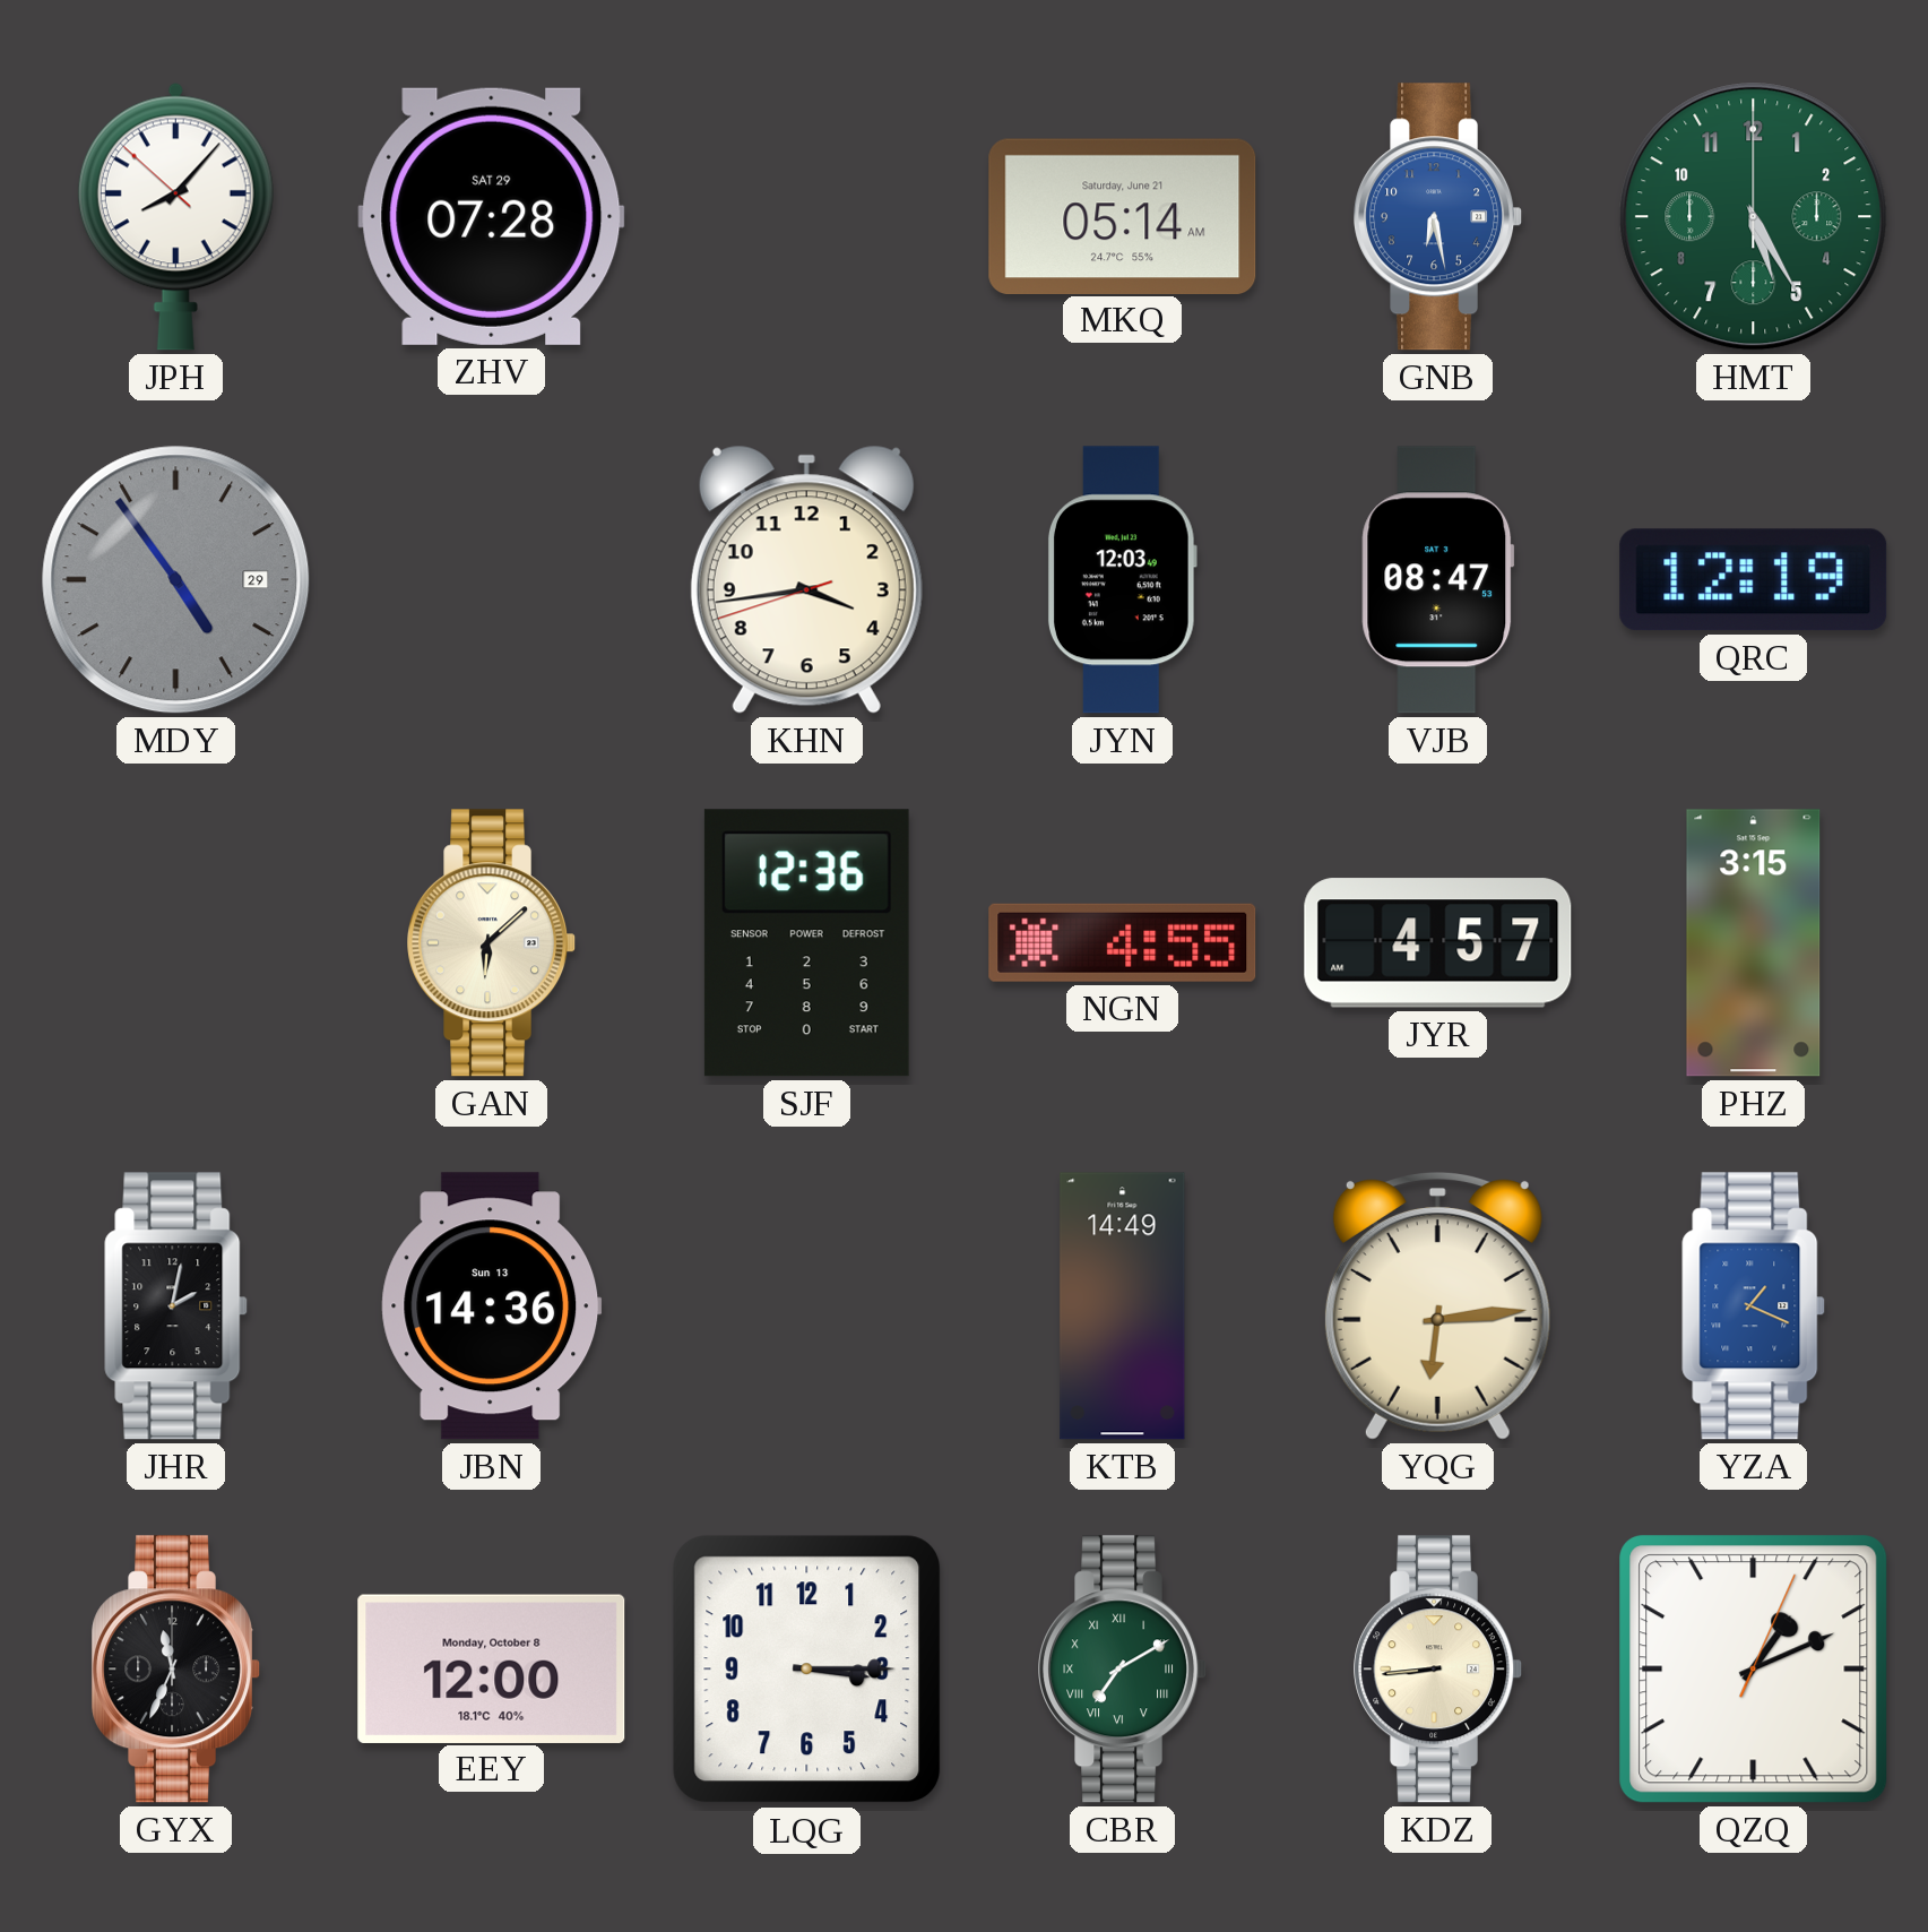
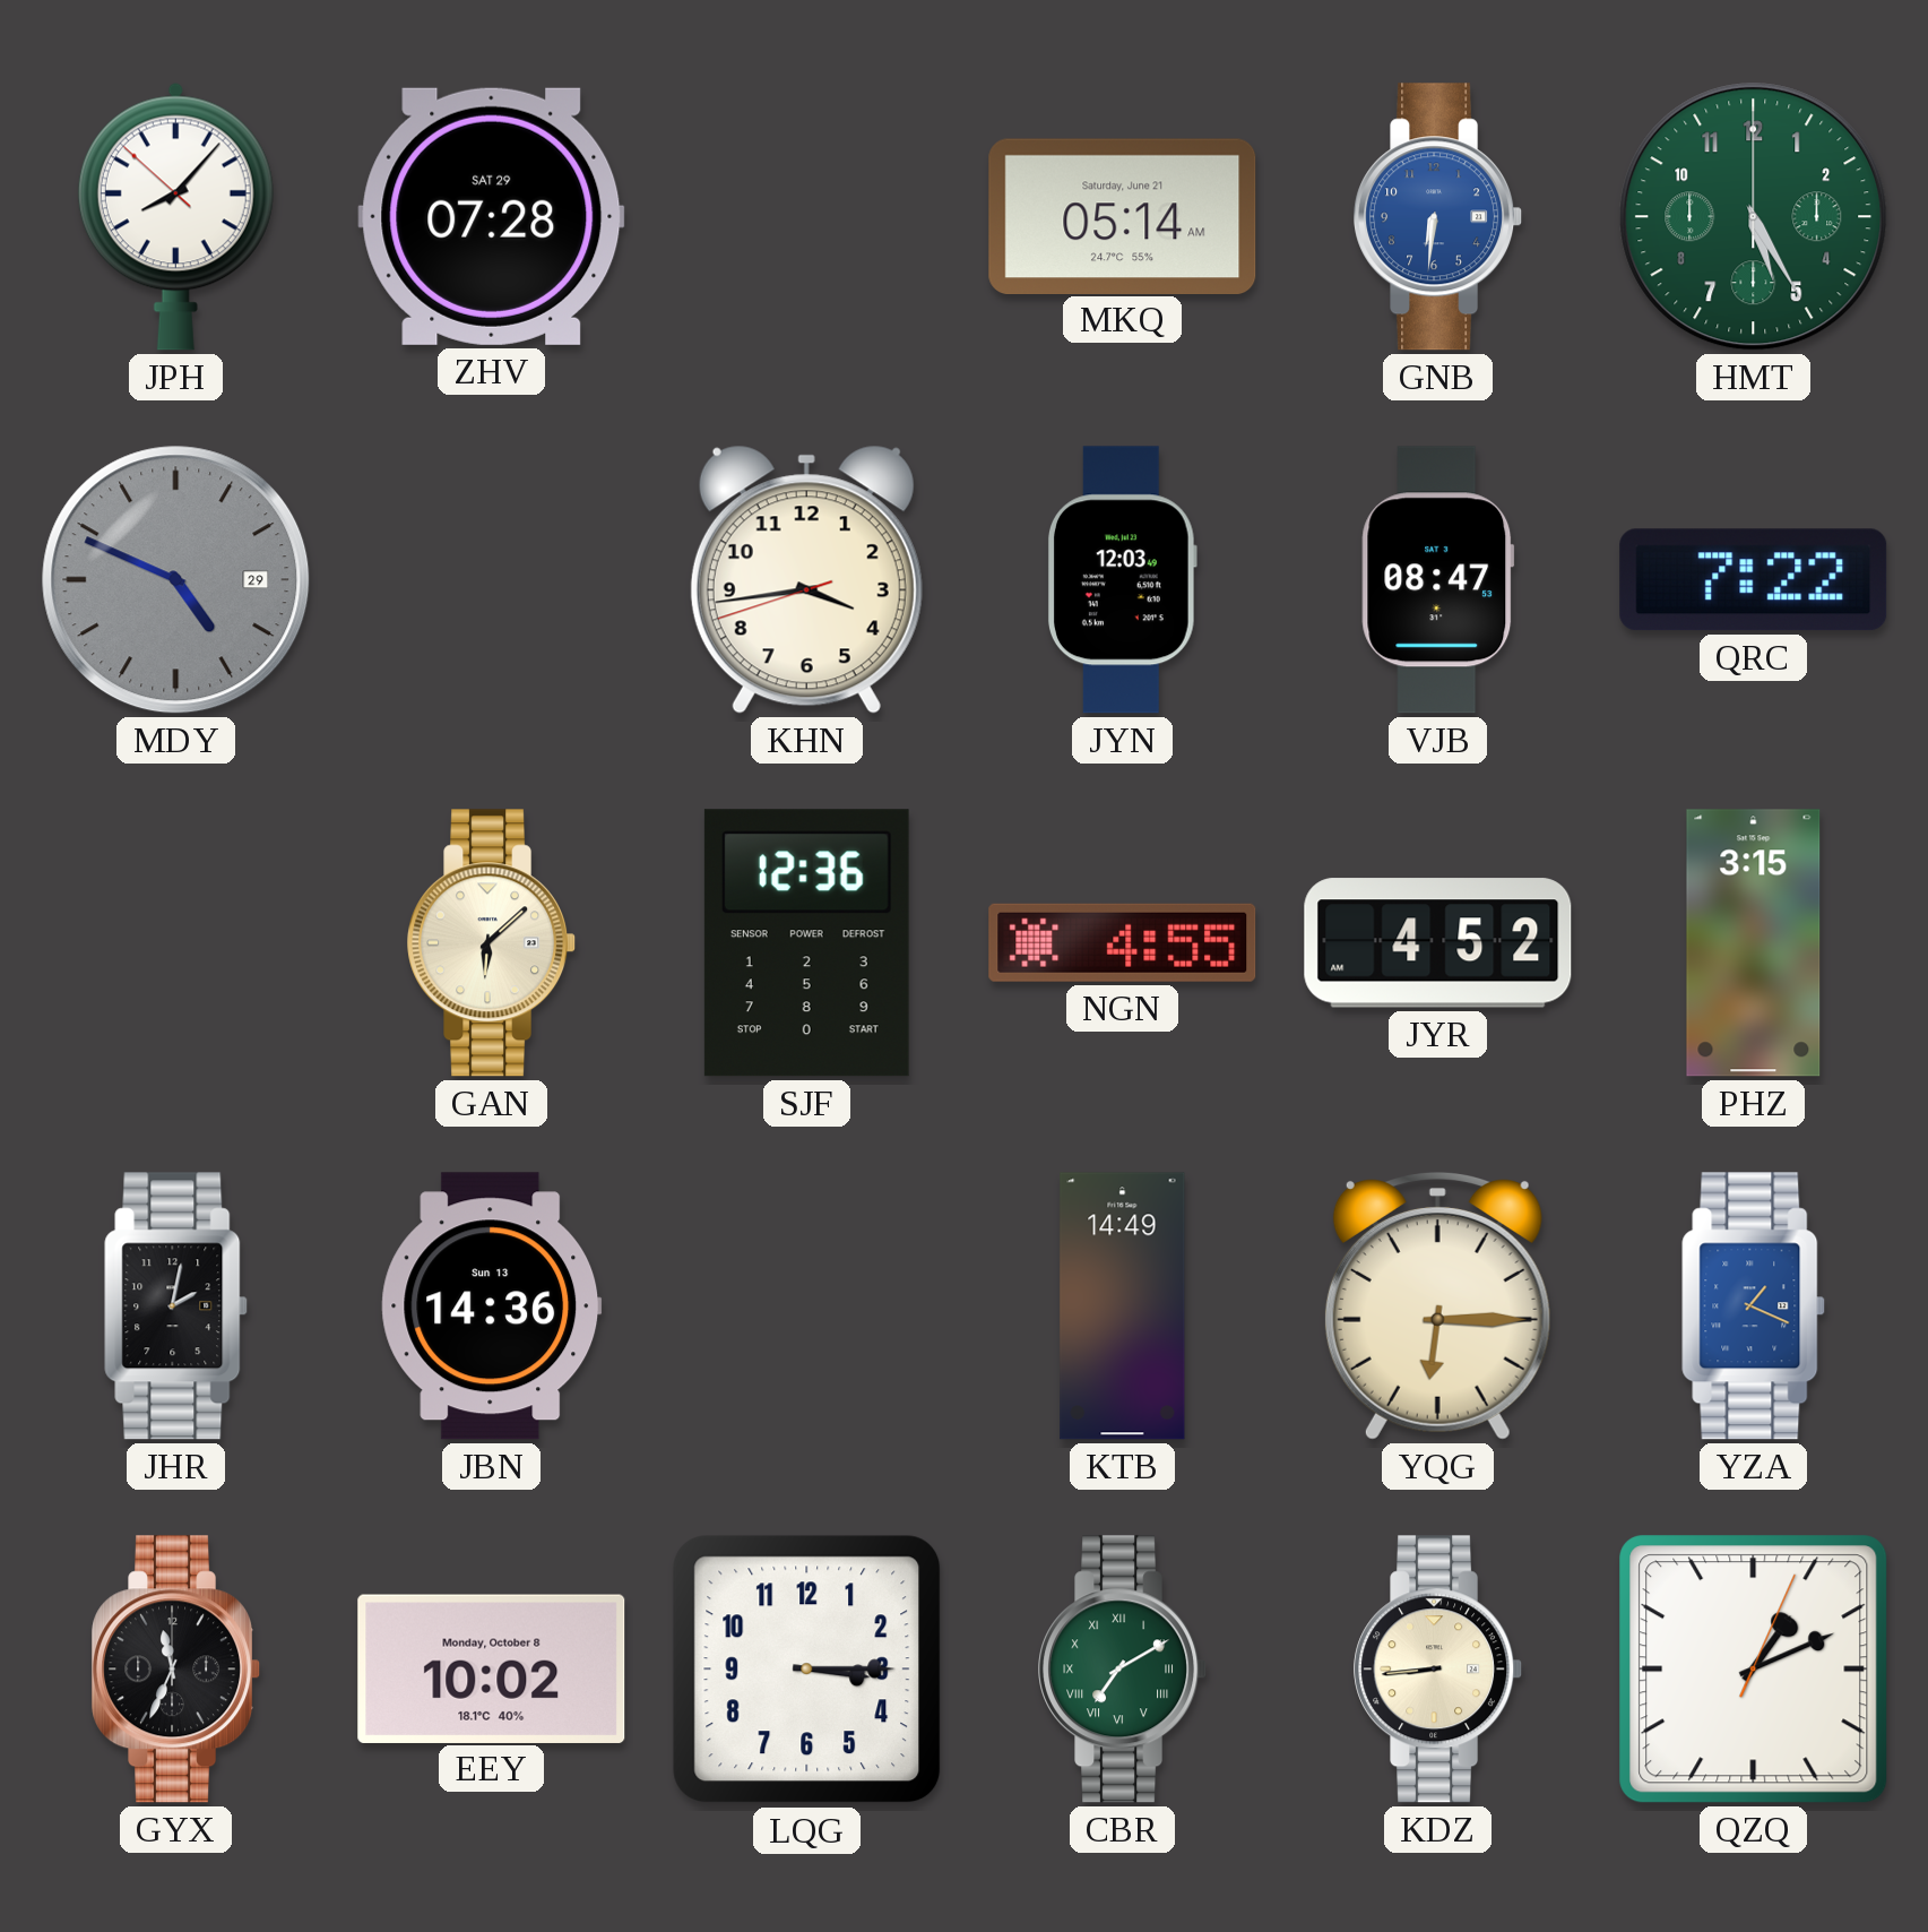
GNB: 6:28 -> 6:31 (1438, 217)
MDY: 4:54 -> 4:49 (176, 580)
QRC: 12:19 -> 7:22 (1754, 580)
JYR: 4:57 -> 4:52 (1438, 943)
YQG: 6:14 -> 6:15 (1437, 1306)
EEY: 12:00 -> 10:02 (492, 1668)
